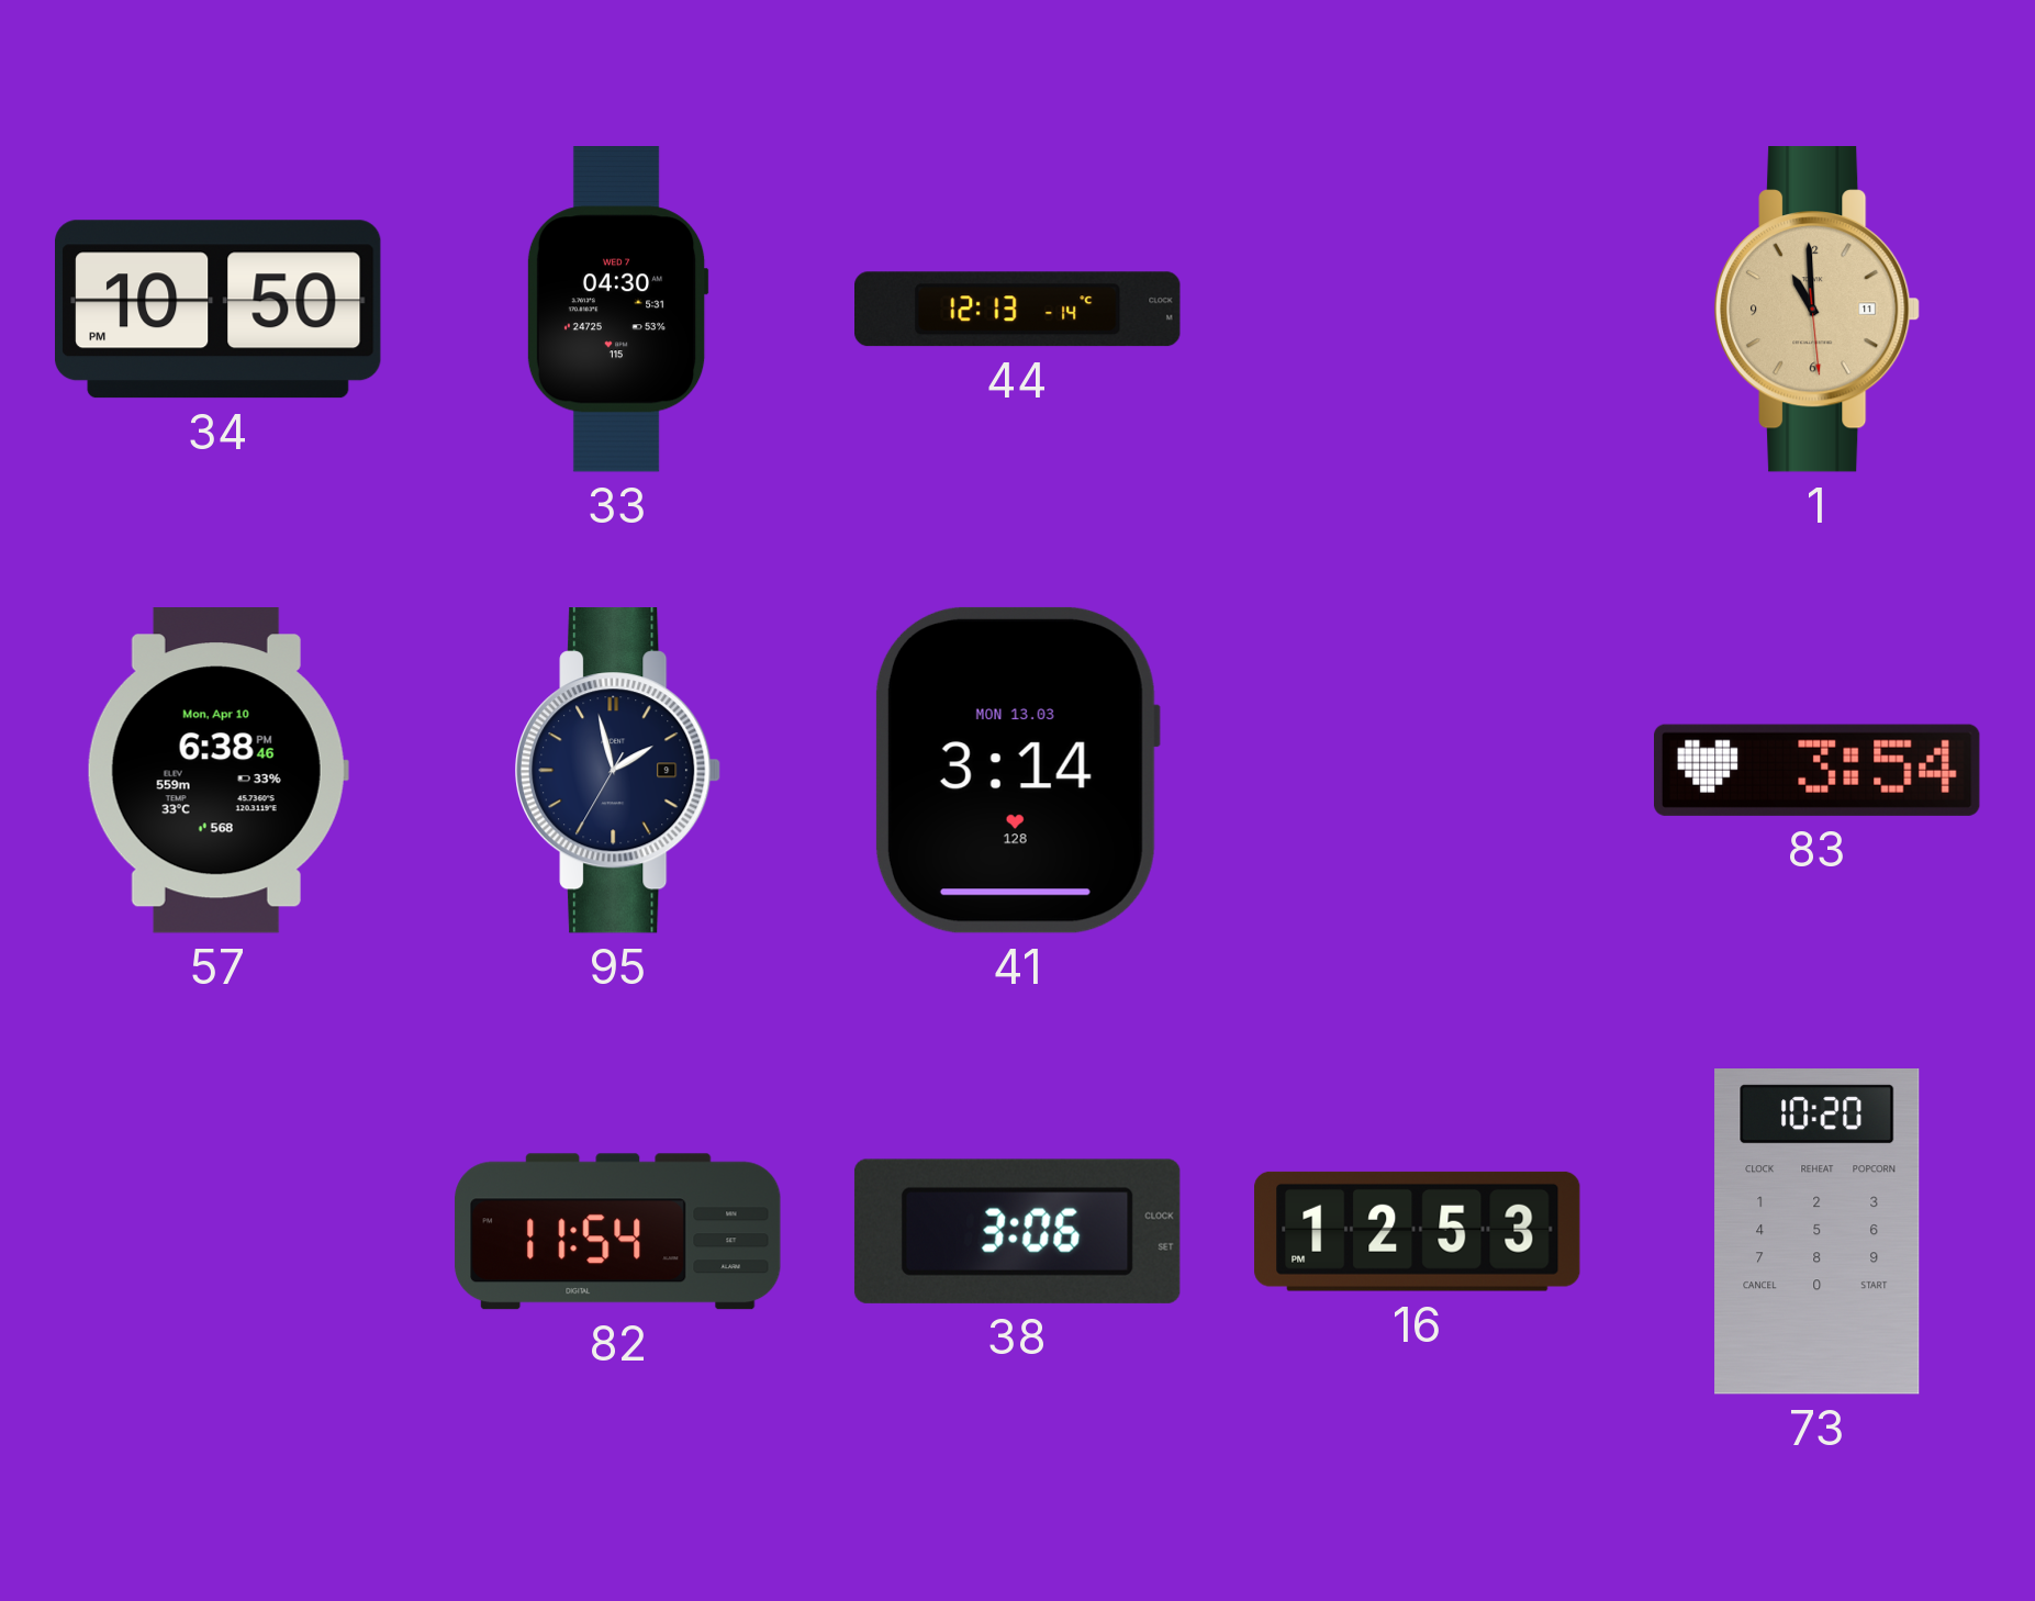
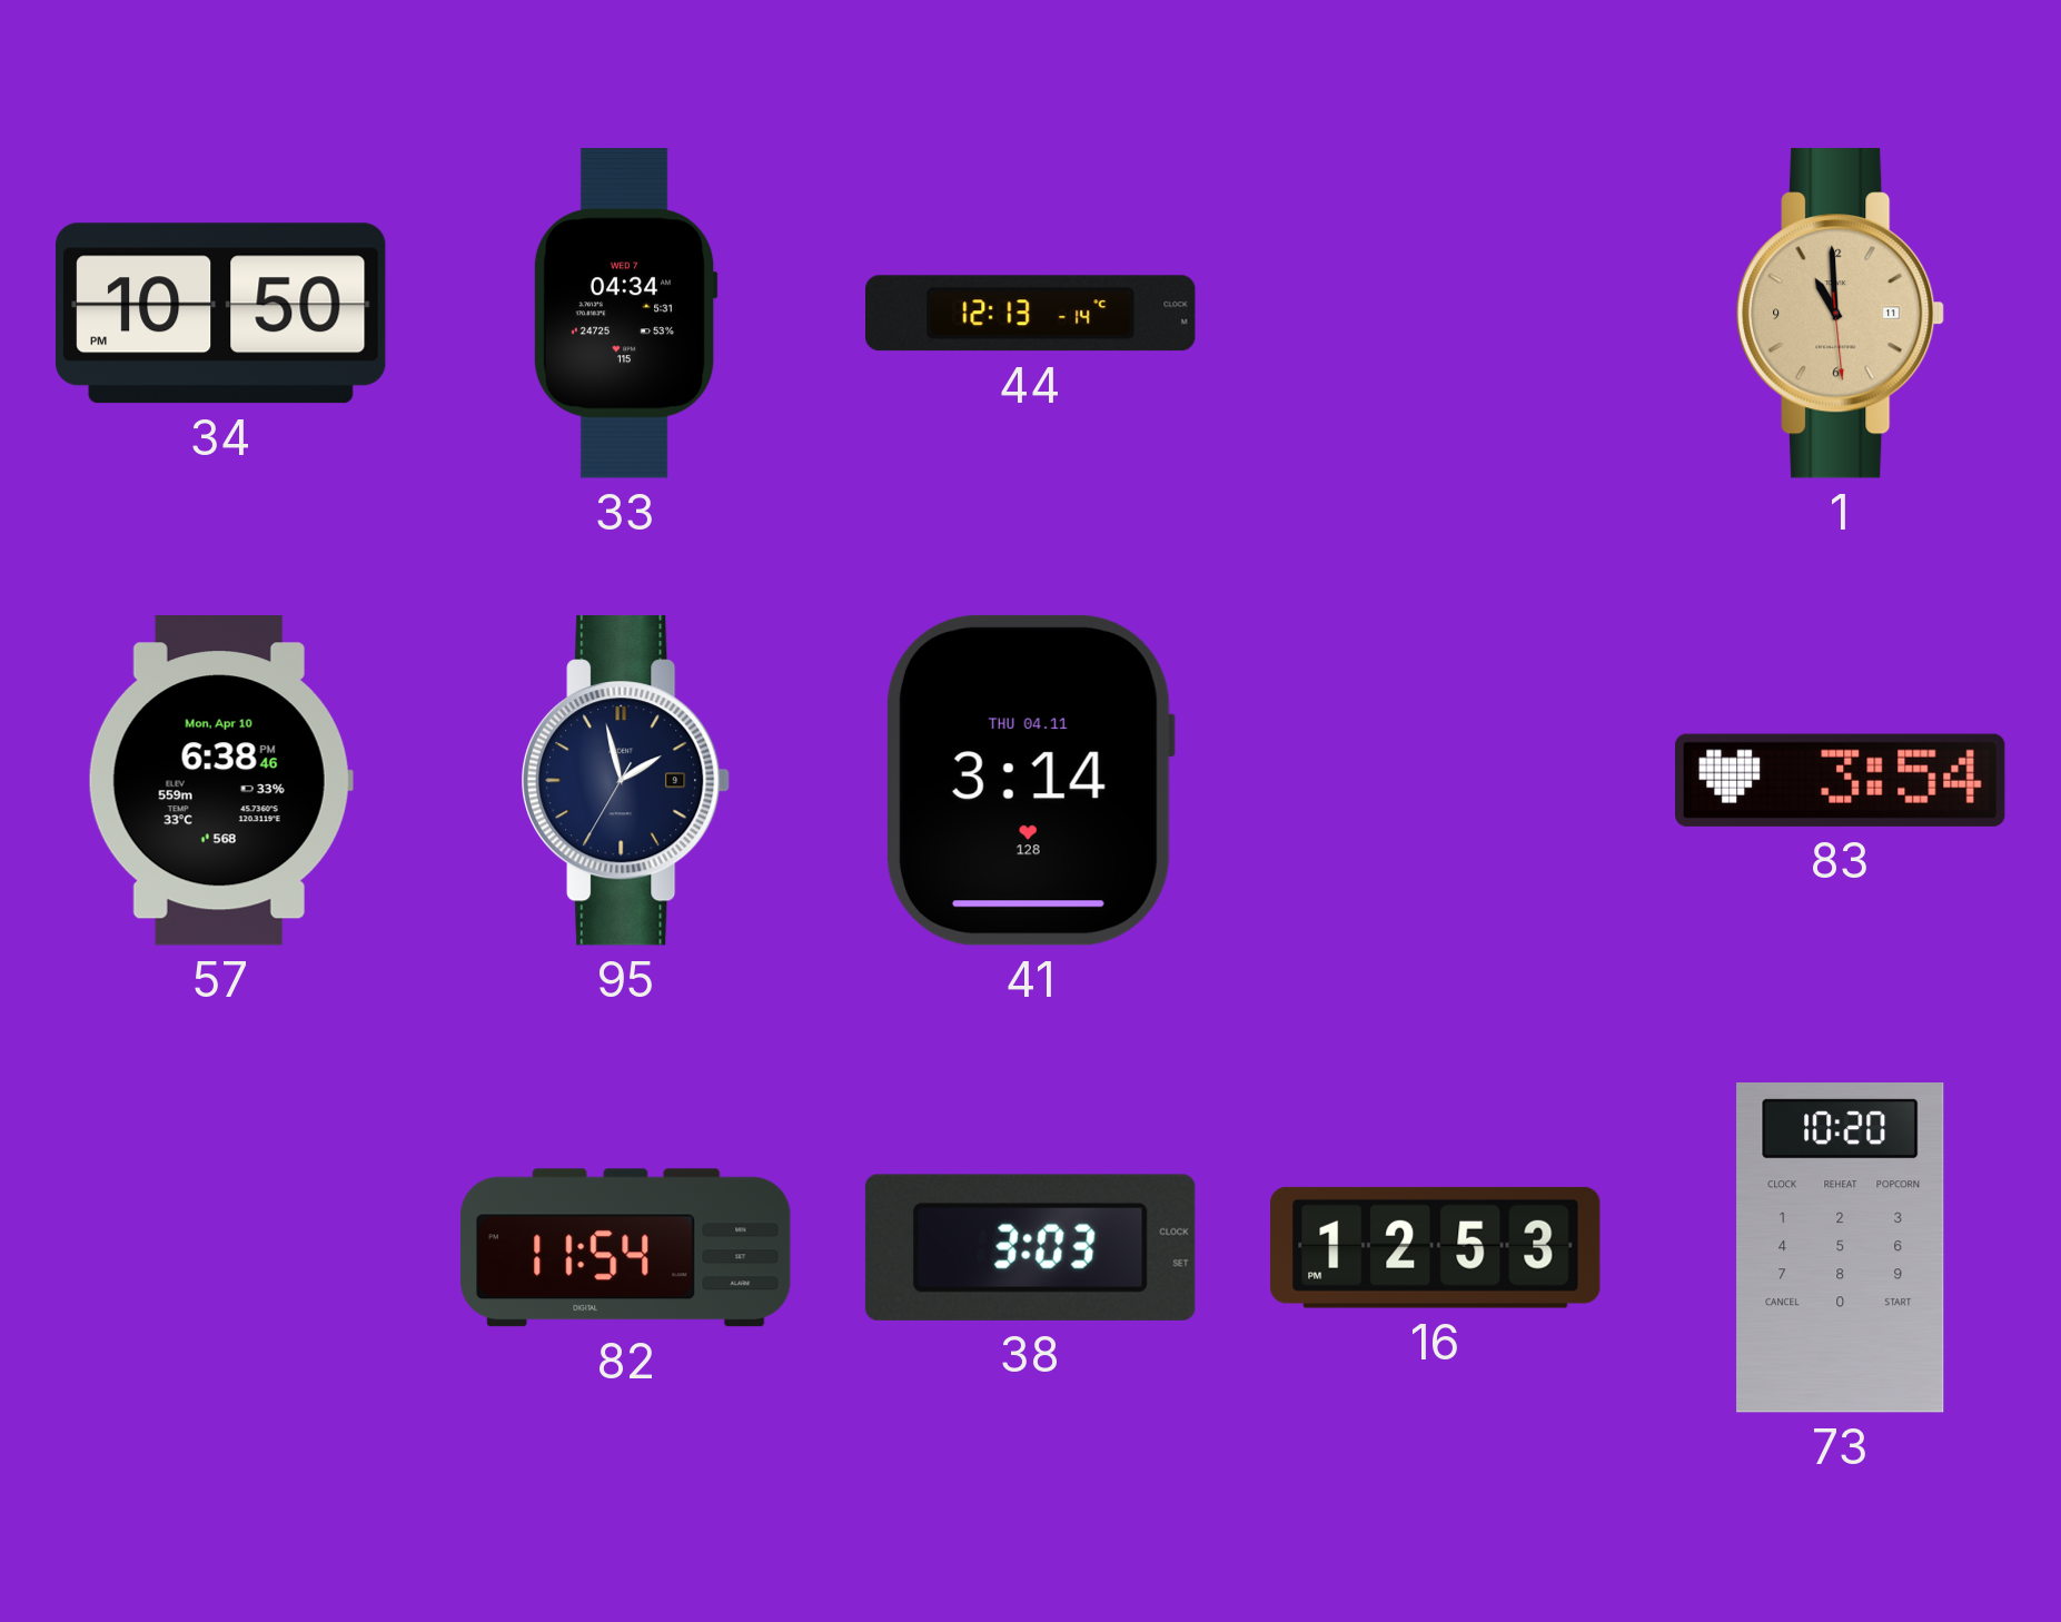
33: 04:30 -> 04:34 (625, 314)
41 date: MON 13.03 -> THU 04.11 (1030, 780)
38: 3:06 -> 3:03 (1030, 1247)
